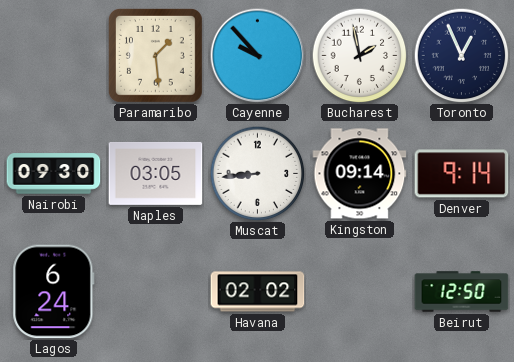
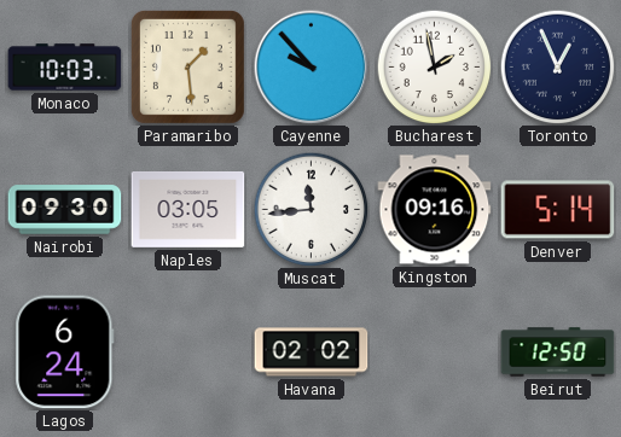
Monaco: none -> 10:03 (65, 68)
Muscat: 8:44 -> 11:44 (310, 209)
Kingston: 09:14 -> 09:16 (435, 210)
Denver: 9:14 -> 5:14 (558, 210)
